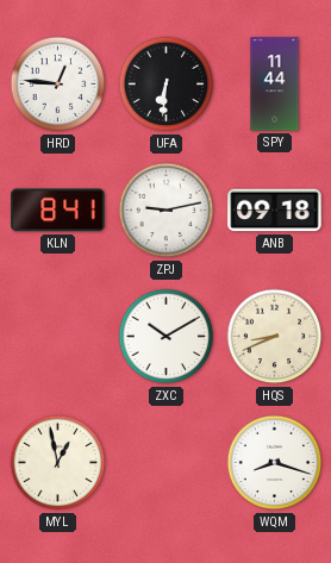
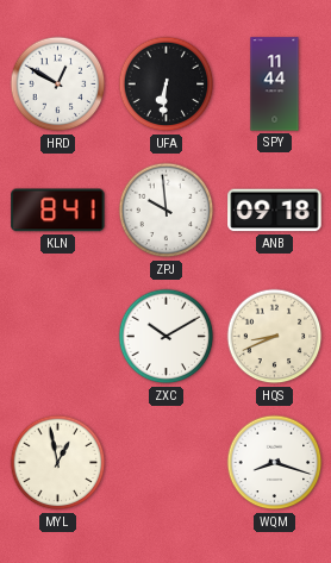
HRD: 12:46 -> 12:50 (58, 85)
ZPJ: 9:13 -> 9:59 (167, 211)
